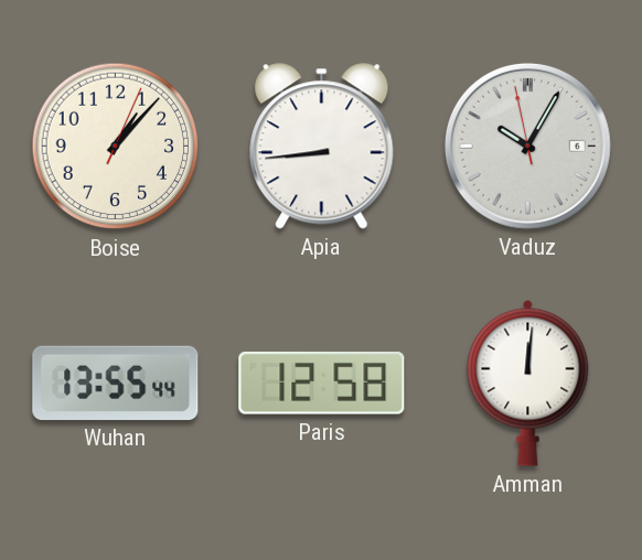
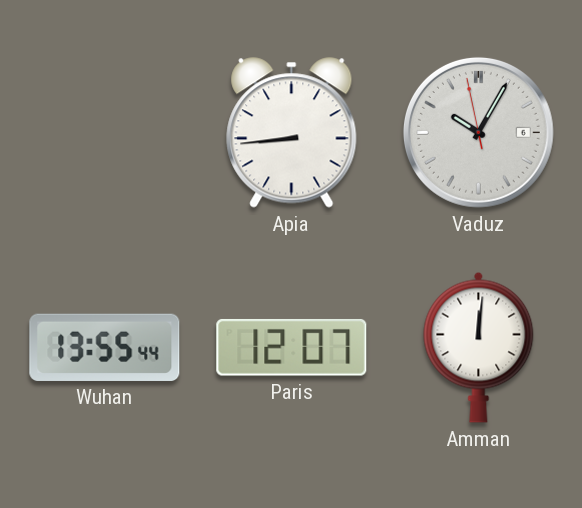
Boise: 1:07 -> none (116, 147)
Paris: 12:58 -> 12:07 (292, 347)
